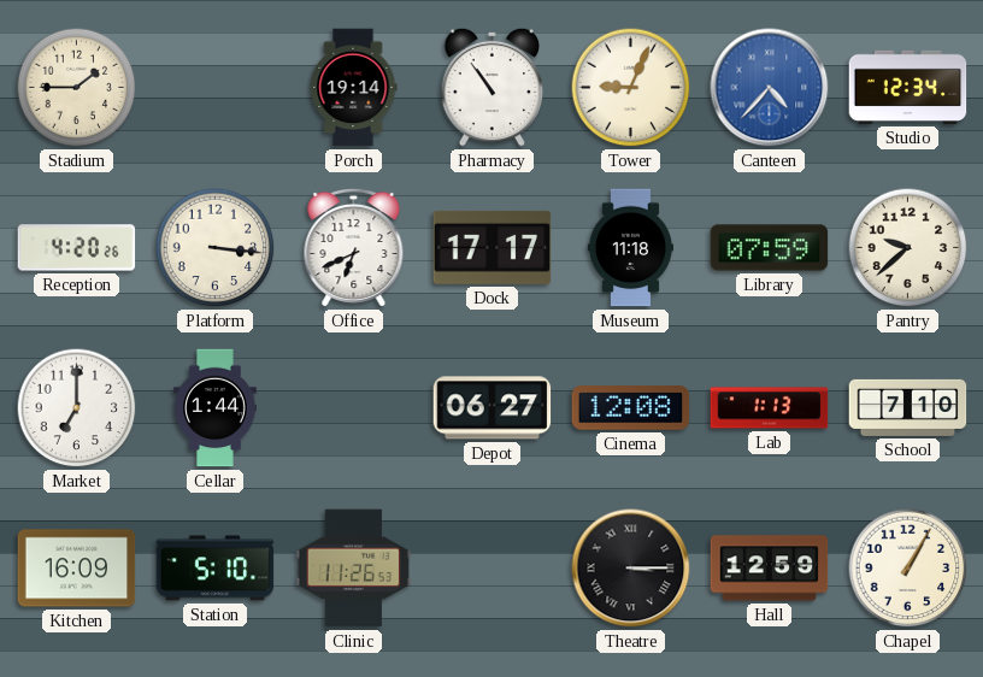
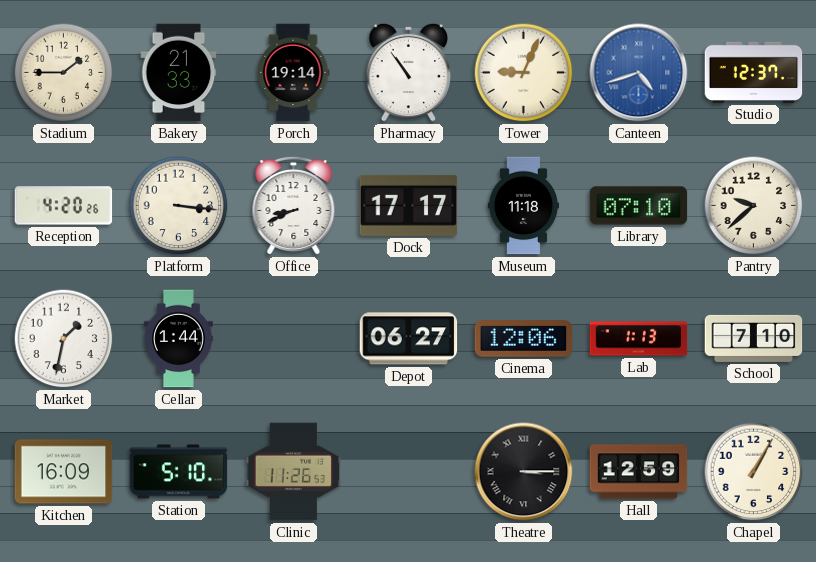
Bakery: none -> 21:33 (179, 73)
Canteen: 4:37 -> 4:42 (639, 73)
Studio: 12:34 -> 12:37 (754, 72)
Office: 6:41 -> 8:41 (294, 205)
Library: 07:59 -> 07:10 (639, 206)
Market: 7:00 -> 1:32 (64, 339)
Cinema: 12:08 -> 12:06 (524, 339)
